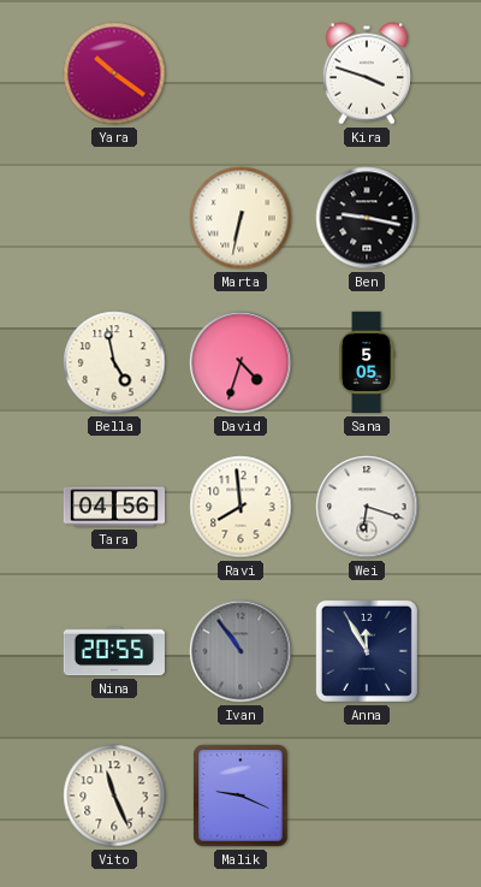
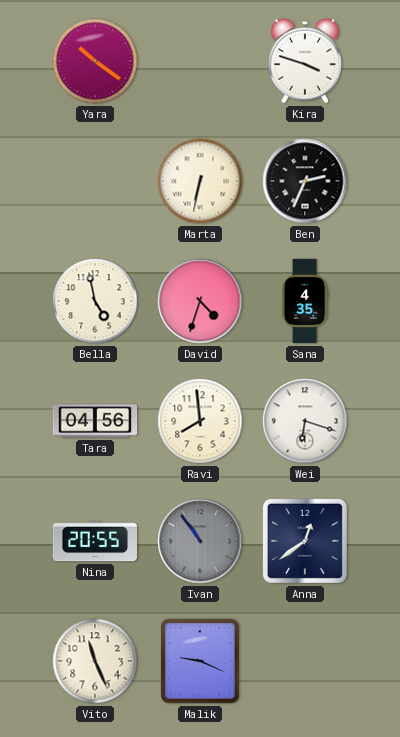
Ben: 9:17 -> 2:34 (305, 181)
Sana: 5:05 -> 4:35 (306, 301)
Anna: 11:55 -> 12:39 (305, 541)
